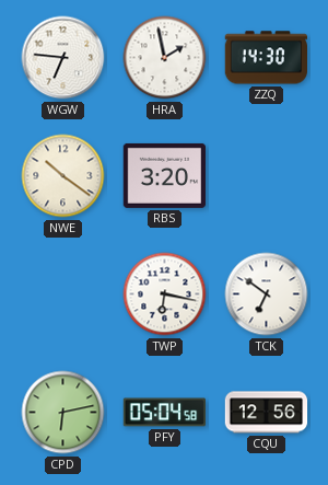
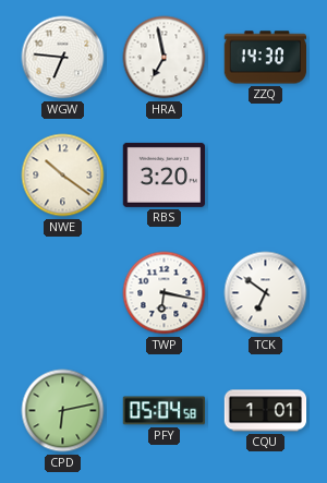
HRA: 1:58 -> 6:58 (165, 58)
CQU: 12:56 -> 1:01 (266, 411)
